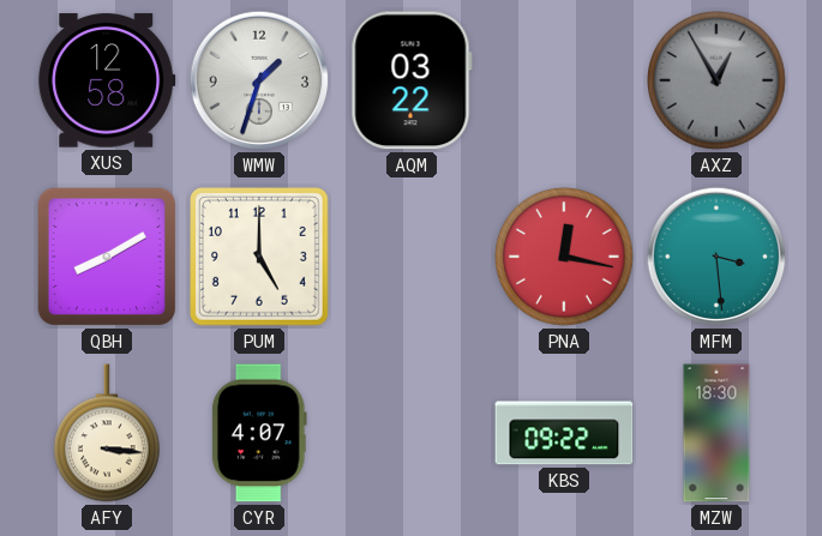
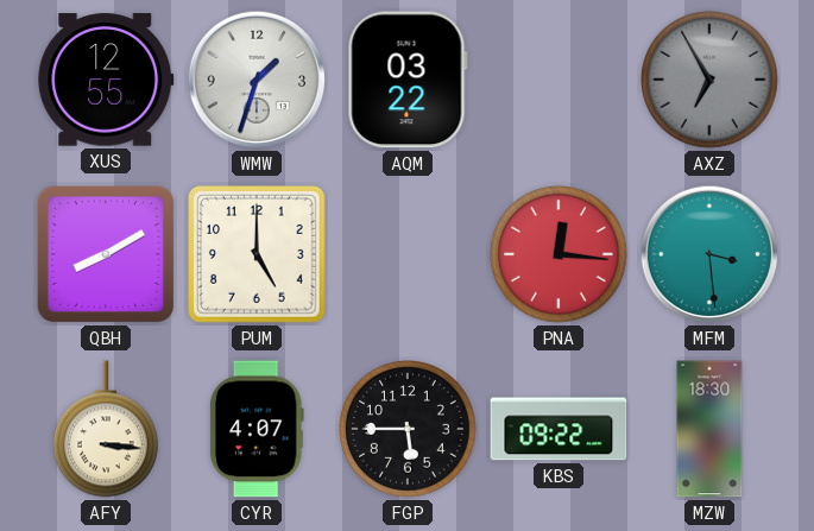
XUS: 12:58 -> 12:55 (106, 80)
AXZ: 12:55 -> 6:55 (711, 81)
PNA: 12:17 -> 12:16 (560, 255)
FGP: none -> 5:45 (409, 430)
